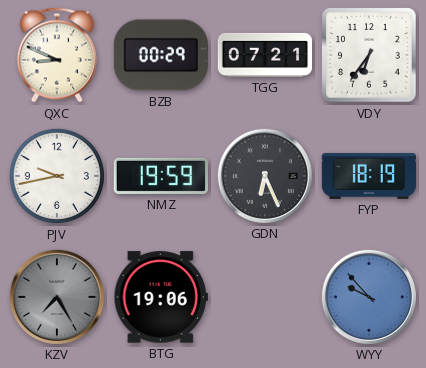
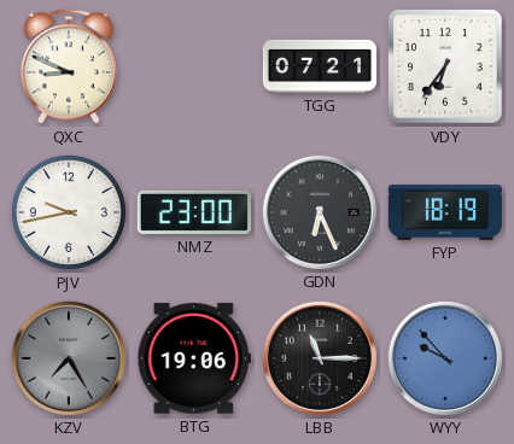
BZB: 00:29 -> none (161, 55)
NMZ: 19:59 -> 23:00 (193, 212)
LBB: none -> 11:15 (319, 357)
